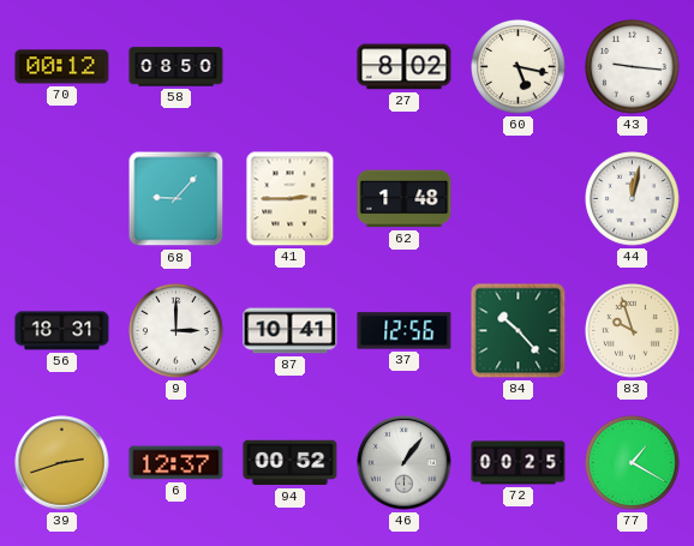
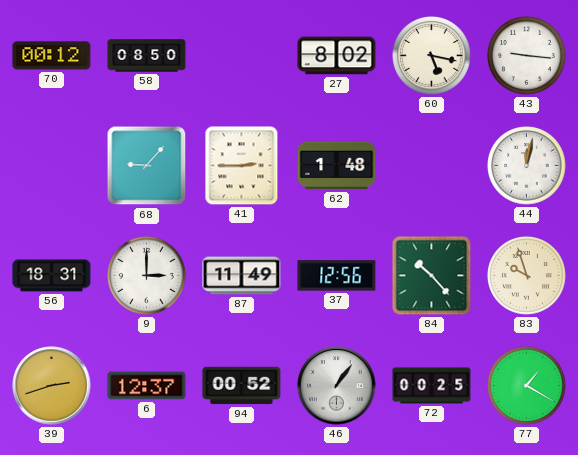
87: 10:41 -> 11:49 (242, 276)
